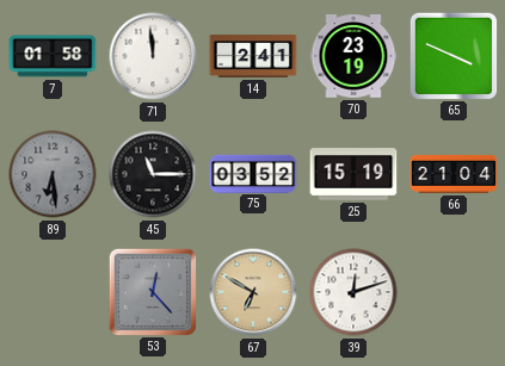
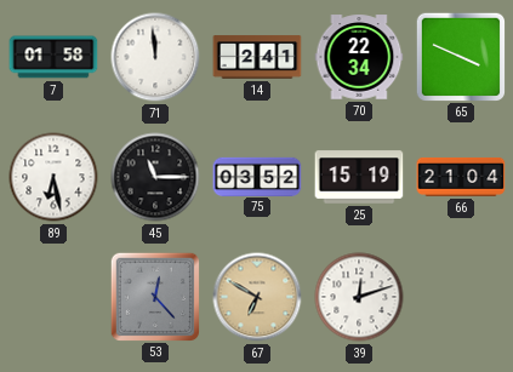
70: 23:19 -> 22:34 (359, 57)
89: 6:29 -> 6:28 (53, 177)
89 dial: grey -> white (53, 177)
